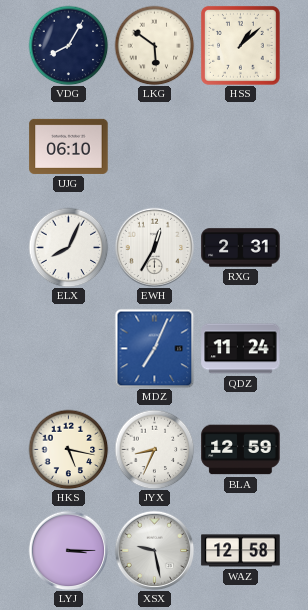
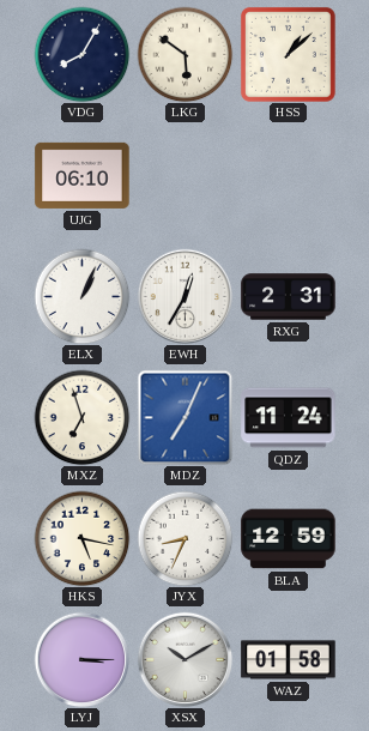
ELX: 8:04 -> 1:04 (81, 296)
MXZ: none -> 6:57 (81, 417)
XSX: 9:28 -> 10:10 (184, 659)
WAZ: 12:58 -> 01:58 (289, 660)
